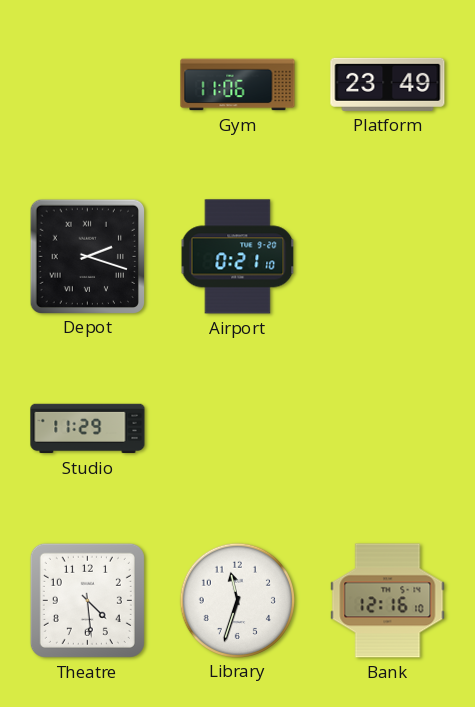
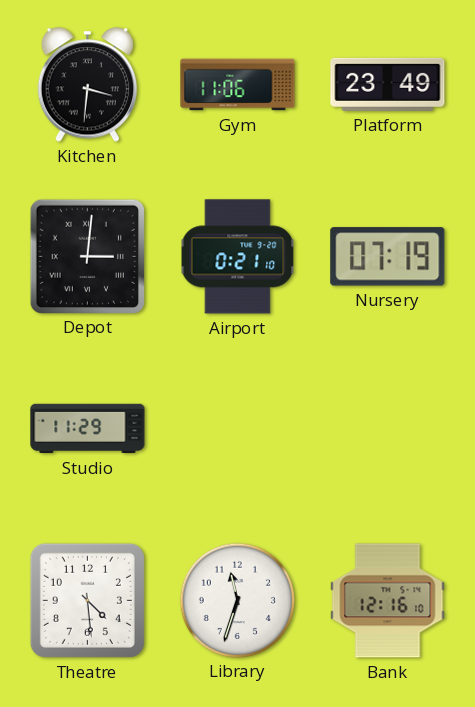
Kitchen: none -> 3:31 (87, 85)
Depot: 2:18 -> 3:01 (87, 256)
Nursery: none -> 07:19 (388, 257)
